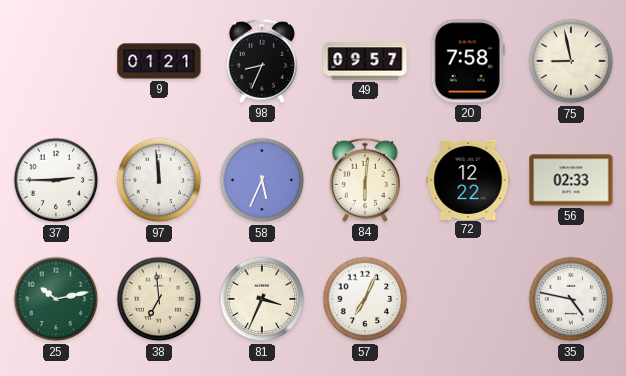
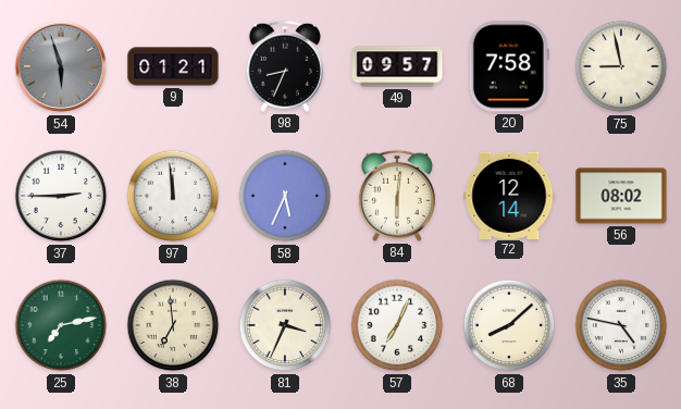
54: none -> 5:57 (61, 66)
72: 12:22 -> 12:14 (509, 195)
56: 02:33 -> 08:02 (621, 196)
25: 10:13 -> 7:13 (61, 325)
68: none -> 8:08 (509, 325)
